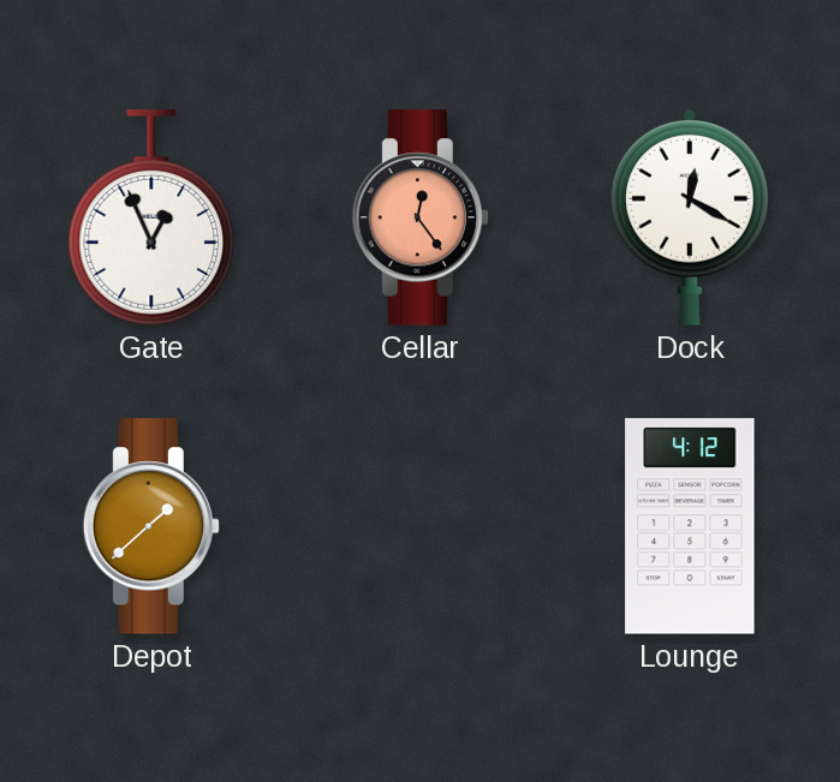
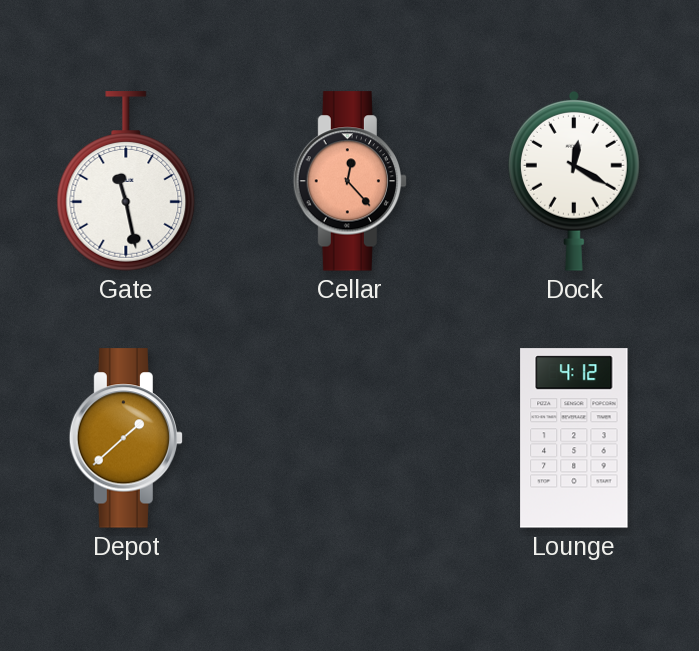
Gate: 12:56 -> 11:28 (126, 181)
Cellar: 12:24 -> 12:23 (350, 181)
